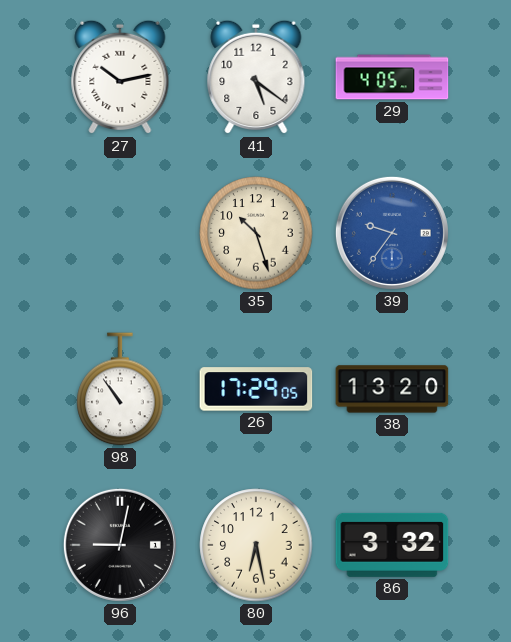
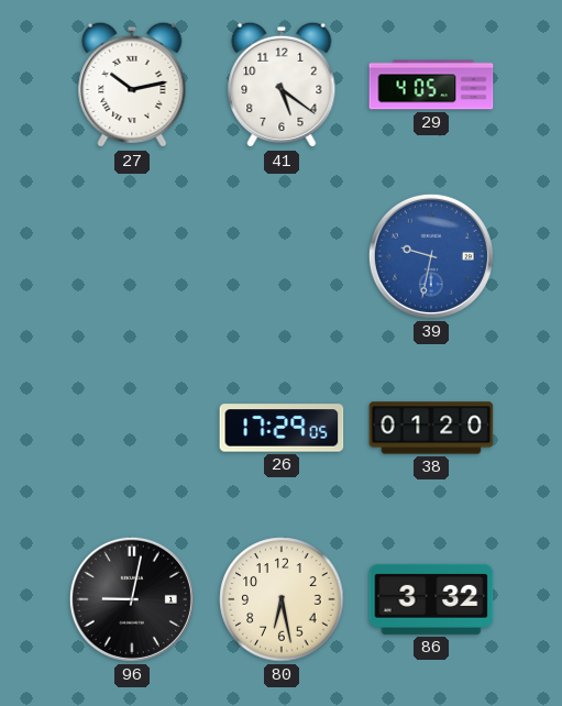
35: 10:27 -> none (256, 233)
39: 9:36 -> 9:32 (431, 256)
98: 10:54 -> none (120, 389)
38: 13:20 -> 01:20 (431, 428)
